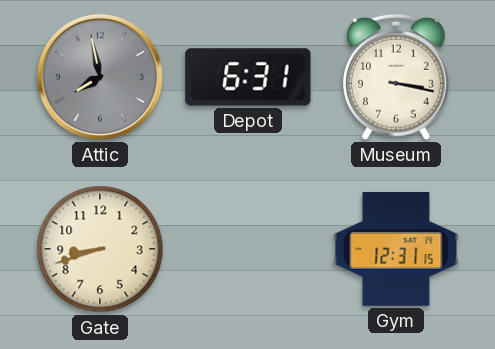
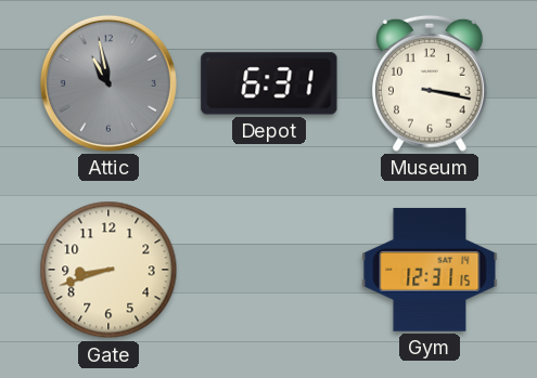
Attic: 7:58 -> 10:58 (108, 83)
